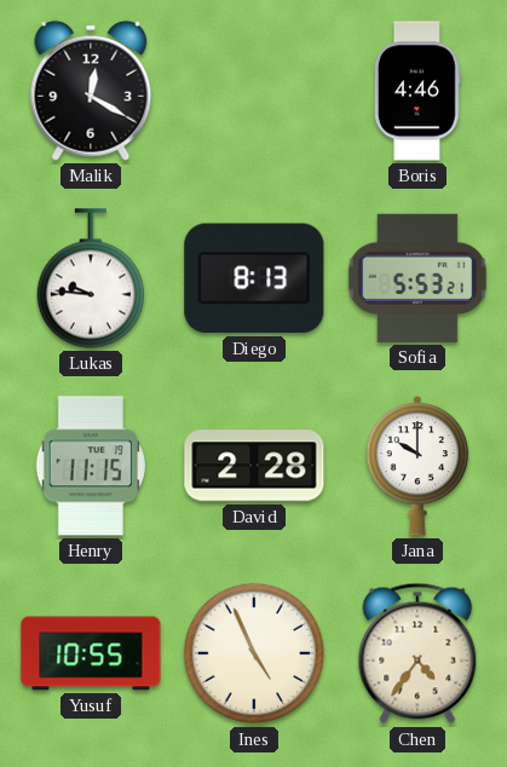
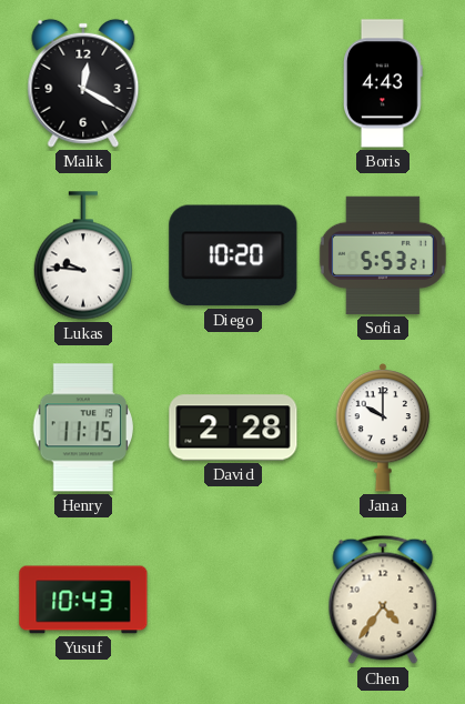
Boris: 4:46 -> 4:43 (384, 83)
Diego: 8:13 -> 10:20 (233, 255)
Yusuf: 10:55 -> 10:43 (83, 600)
Ines: 4:56 -> none (254, 653)
